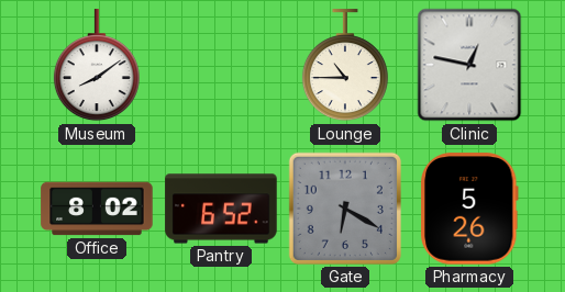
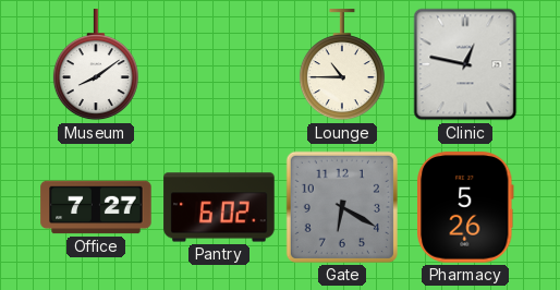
Office: 8:02 -> 7:27 (96, 207)
Pantry: 6:52 -> 6:02 (219, 207)
